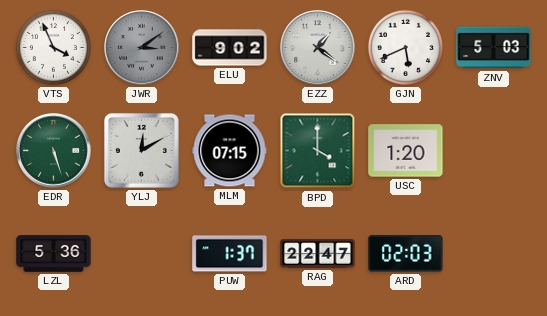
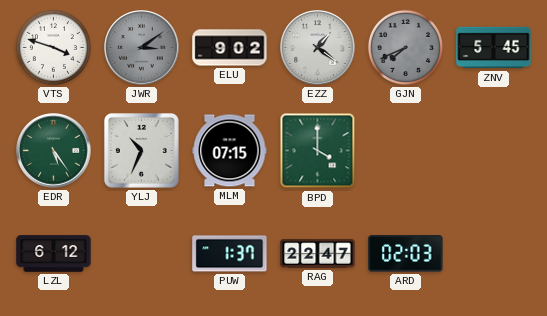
VTS: 3:56 -> 3:48 (53, 47)
GJN: 5:41 -> 7:41 (405, 47)
GJN dial: white -> grey (405, 47)
ZNV: 5:03 -> 5:45 (494, 48)
EDR: 5:27 -> 5:24 (54, 151)
YLJ: 12:10 -> 10:34 (141, 150)
USC: 1:20 -> none (406, 151)
LZL: 5:36 -> 6:12 (54, 254)
